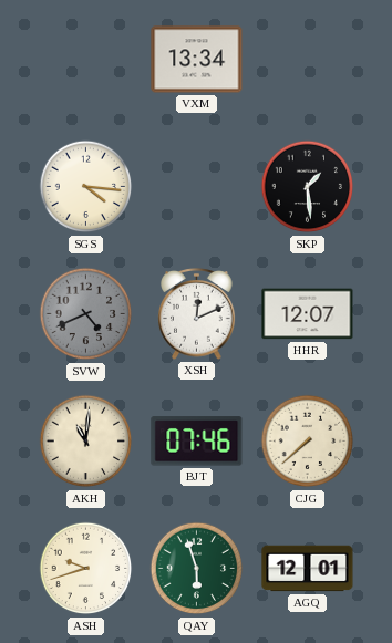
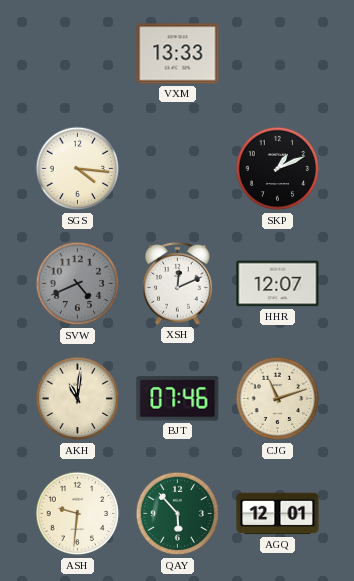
VXM: 13:34 -> 13:33 (178, 54)
SKP: 1:29 -> 1:11 (278, 169)
CJG: 7:38 -> 11:12 (278, 399)
ASH: 9:42 -> 9:31 (78, 514)
QAY: 5:57 -> 5:53 (178, 514)
